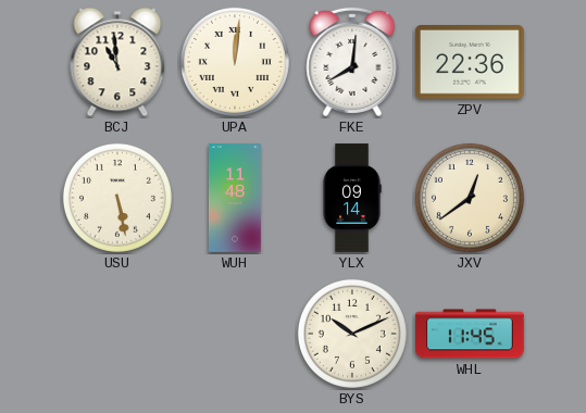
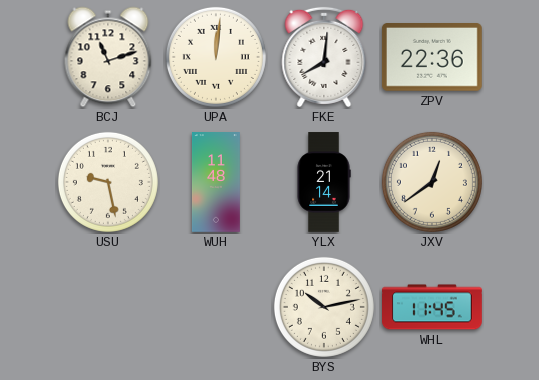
BCJ: 10:59 -> 11:12 (108, 57)
USU: 5:28 -> 9:28 (108, 182)
YLX: 09:14 -> 21:14 (324, 182)
BYS: 10:11 -> 10:13 (324, 307)
